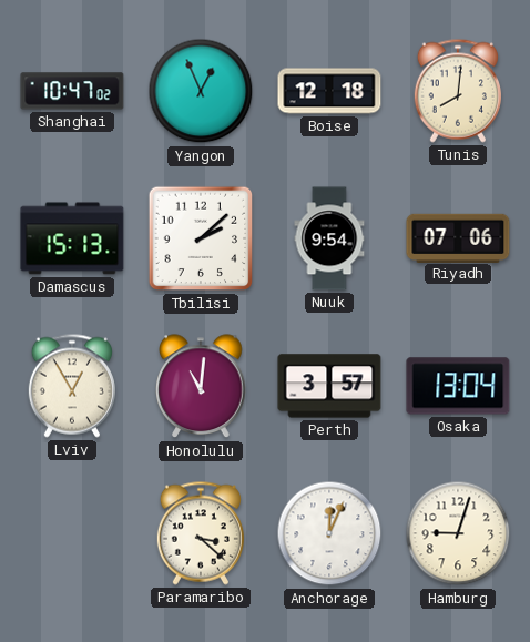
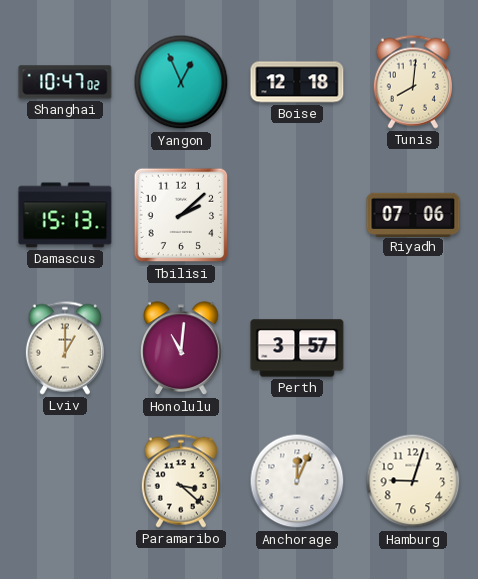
Nuuk: 9:54 -> none (329, 238)
Lviv: 12:55 -> 1:00 (65, 348)
Osaka: 13:04 -> none (458, 386)
